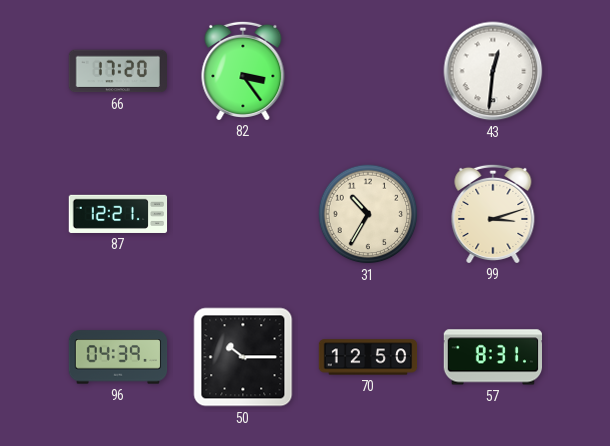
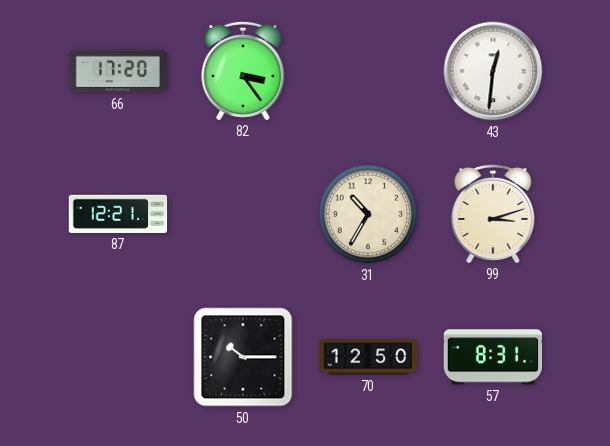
96: 04:39 -> none (118, 357)
